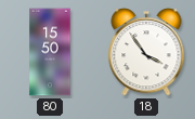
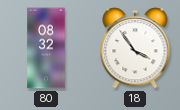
80: 15:50 -> 08:32 (46, 48)
